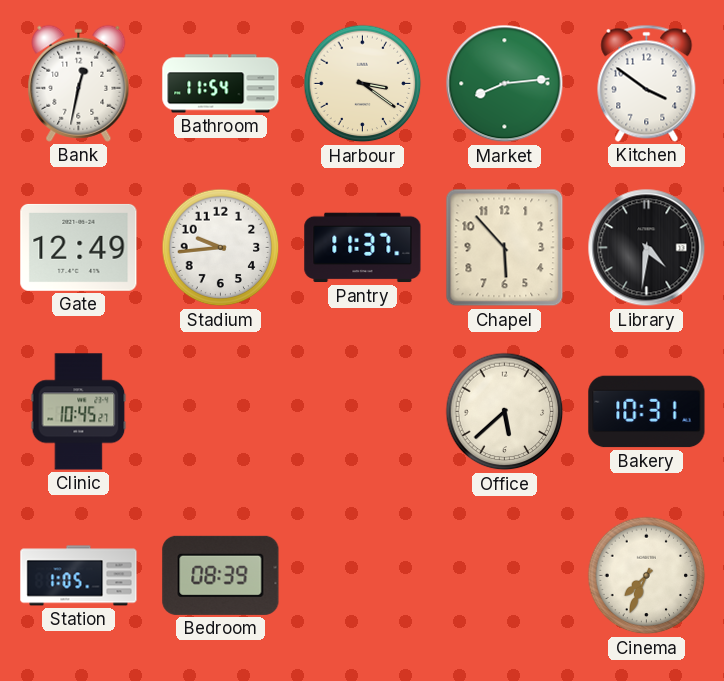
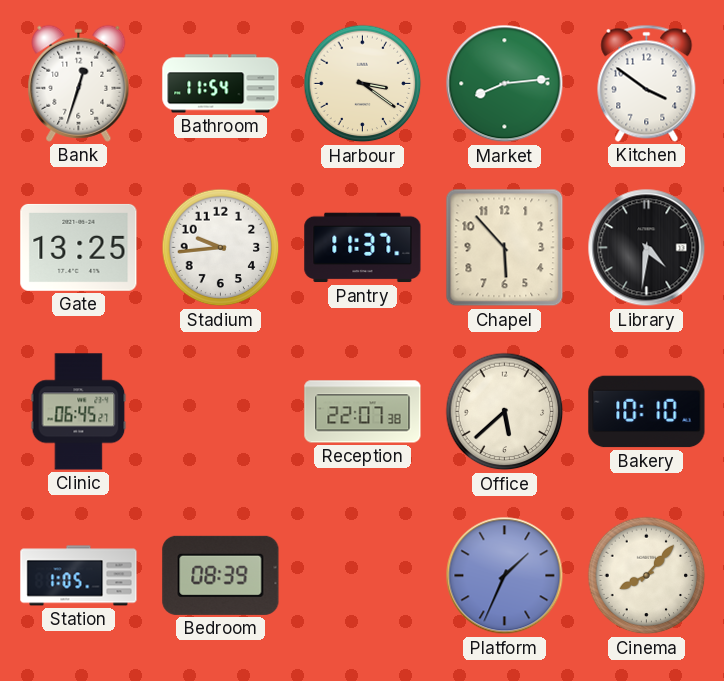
Bank: 12:32 -> 12:33 (79, 83)
Gate: 12:49 -> 13:25 (79, 247)
Clinic: 10:45 -> 06:45 (79, 412)
Reception: none -> 22:07 (363, 412)
Bakery: 10:31 -> 10:10 (647, 412)
Platform: none -> 1:34 (505, 576)
Cinema: 7:34 -> 8:07 (647, 576)
